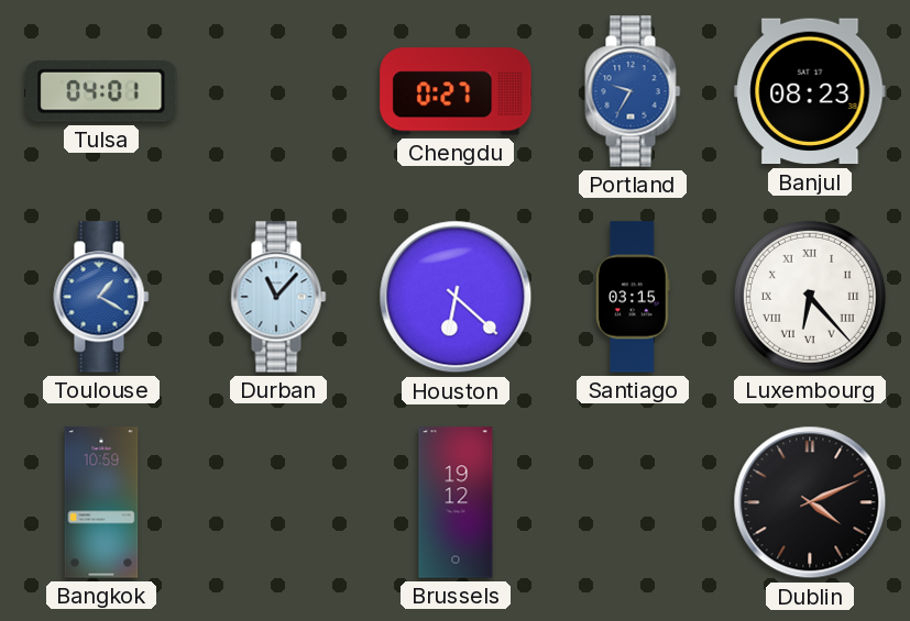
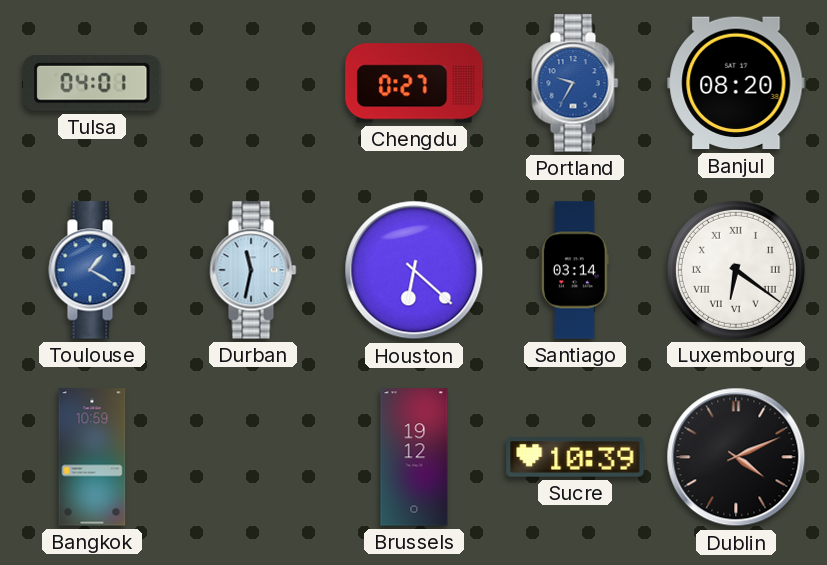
Banjul: 08:23 -> 08:20 (736, 83)
Durban: 11:07 -> 11:32 (253, 270)
Santiago: 03:15 -> 03:14 (576, 270)
Luxembourg: 6:23 -> 6:21 (736, 270)
Sucre: none -> 10:39 (575, 457)
